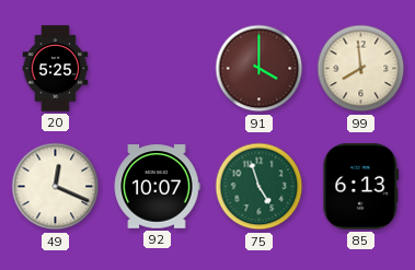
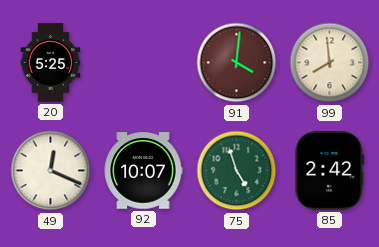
91: 4:00 -> 4:01 (237, 63)
85: 6:13 -> 2:42 (330, 171)
